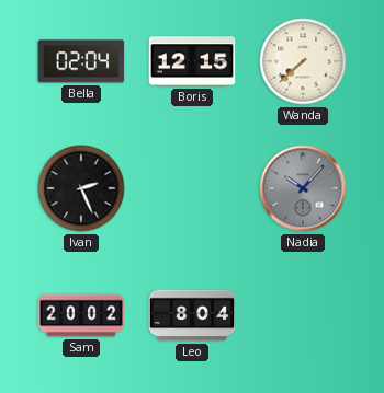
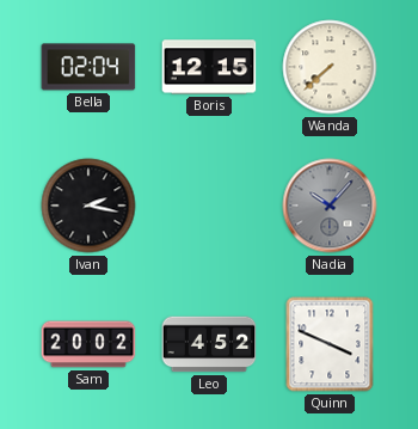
Ivan: 2:26 -> 2:17 (88, 206)
Leo: 8:04 -> 4:52 (209, 344)
Quinn: none -> 3:49 (330, 344)
